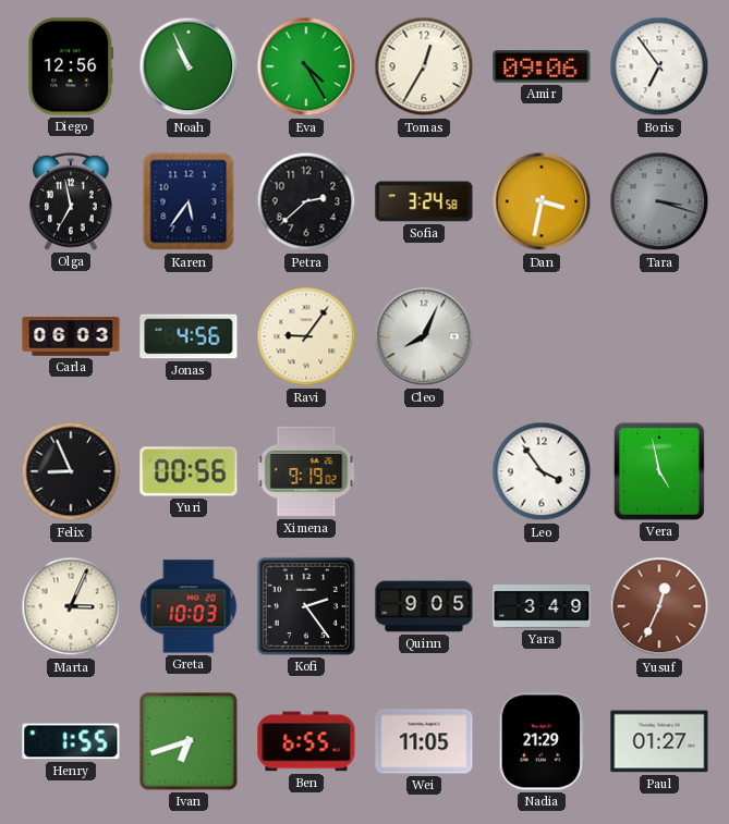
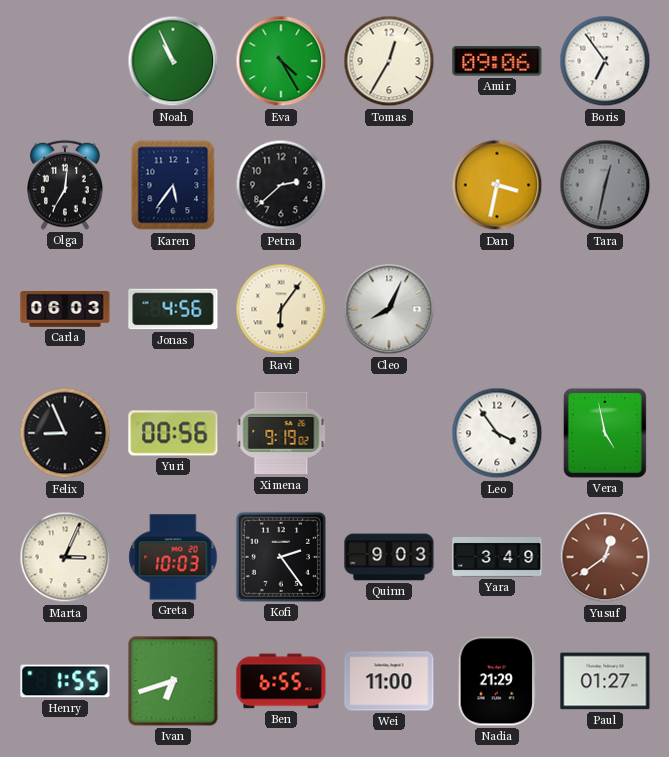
Diego: 12:56 -> none (71, 66)
Olga: 6:58 -> 7:01 (65, 185)
Sofia: 3:24 -> none (424, 201)
Tara: 3:18 -> 12:32 (605, 185)
Ravi: 9:06 -> 6:06 (281, 309)
Quinn: 9:05 -> 9:03 (389, 557)
Yusuf: 12:34 -> 12:39 (605, 557)
Wei: 11:05 -> 11:00 (389, 681)
